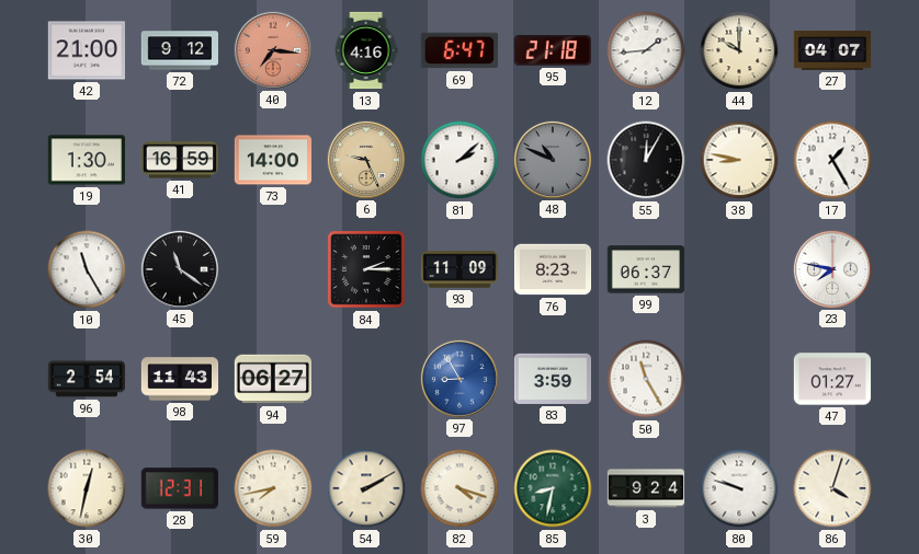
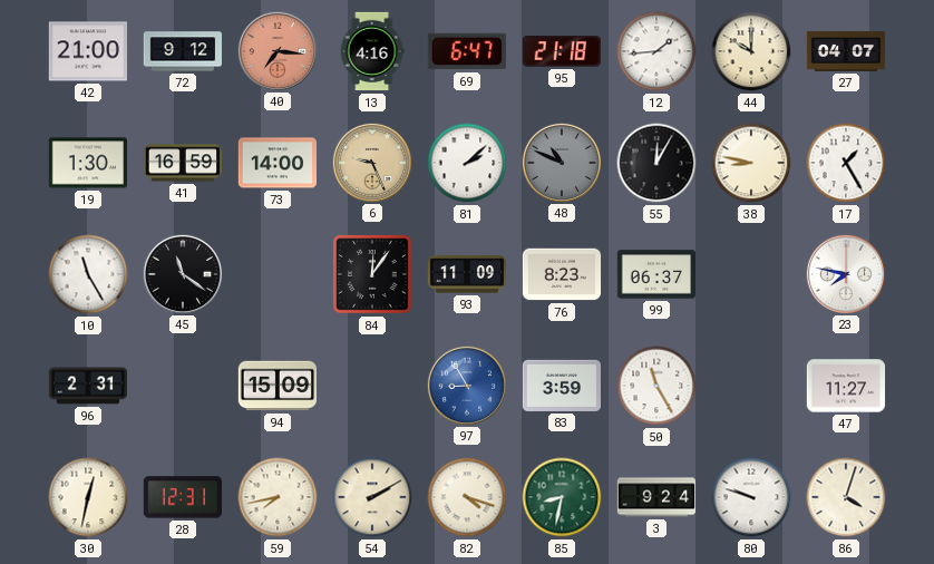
84: 2:15 -> 12:06 (372, 274)
96: 2:54 -> 2:31 (88, 386)
98: 11:43 -> none (180, 379)
94: 06:27 -> 15:09 (276, 386)
47: 01:27 -> 11:27 (846, 386)
